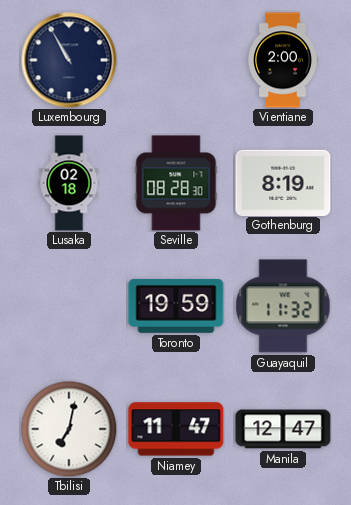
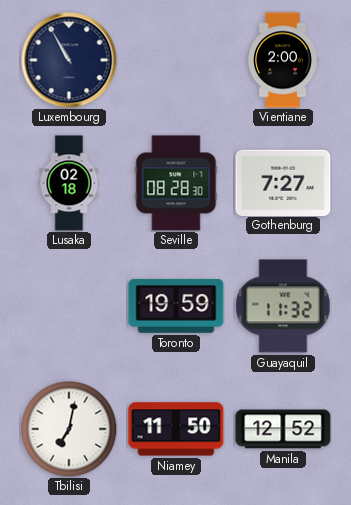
Gothenburg: 8:19 -> 7:27 (283, 182)
Niamey: 11:47 -> 11:50 (176, 429)
Manila: 12:47 -> 12:52 (283, 429)
